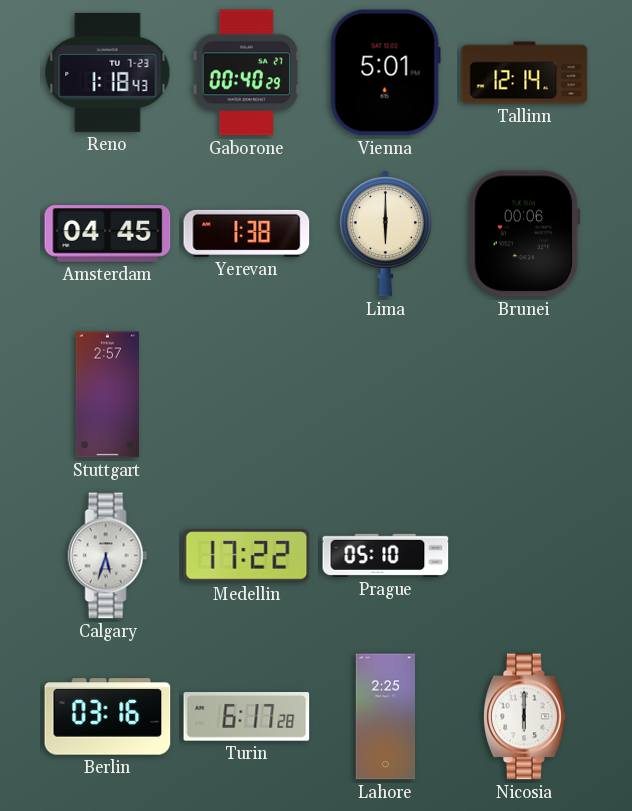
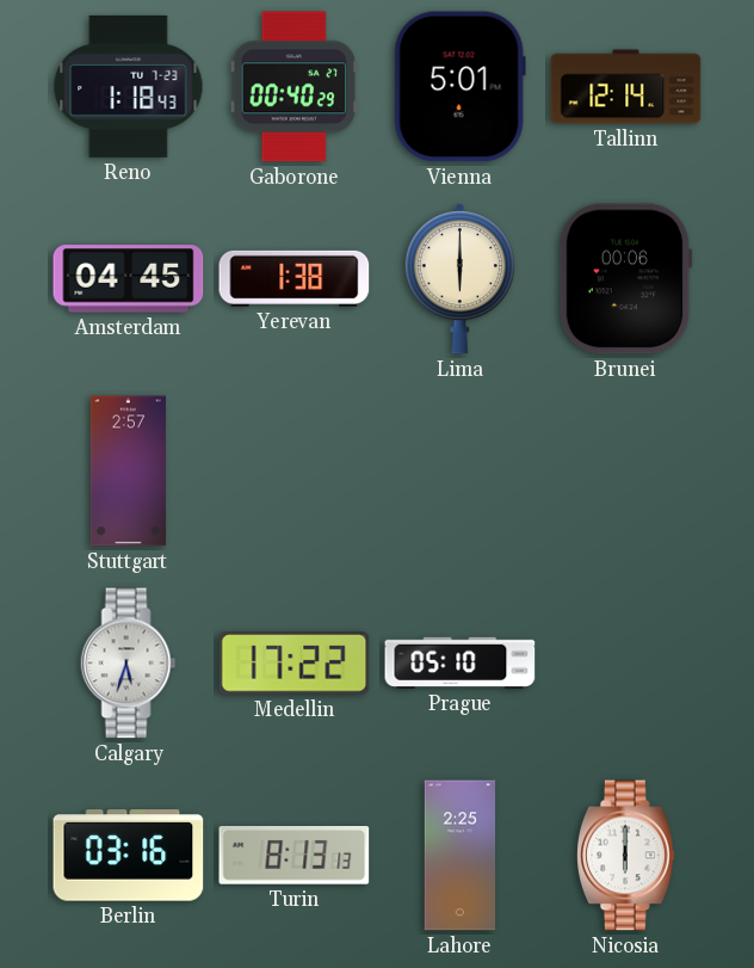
Turin: 6:17 -> 8:13 (295, 856)
